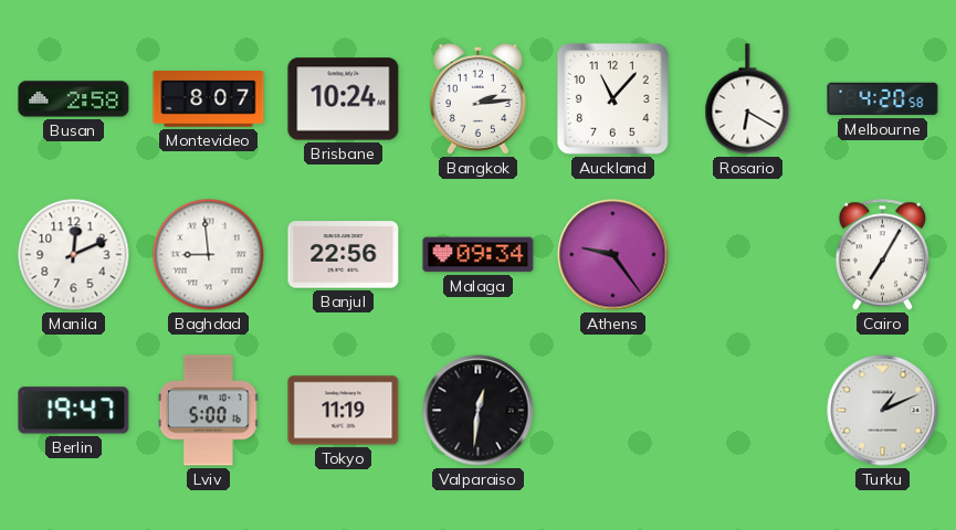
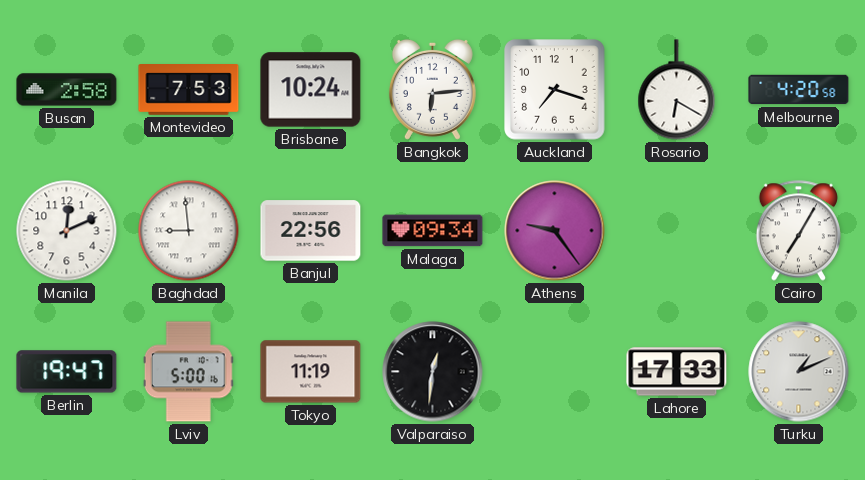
Montevideo: 8:07 -> 7:53 (189, 90)
Bangkok: 2:14 -> 6:14 (432, 89)
Auckland: 11:07 -> 7:18 (555, 90)
Lahore: none -> 17:33 (677, 372)
